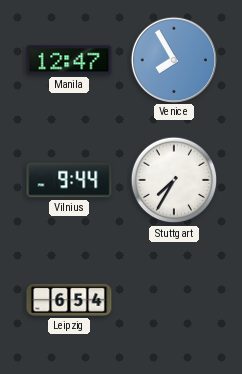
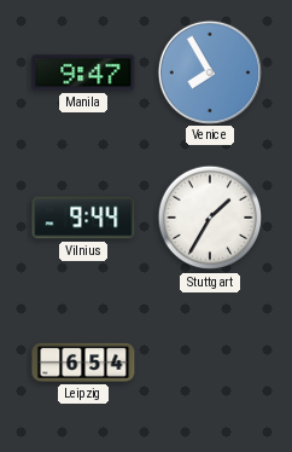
Manila: 12:47 -> 9:47 (83, 73)
Stuttgart: 7:35 -> 1:35 (210, 218)
